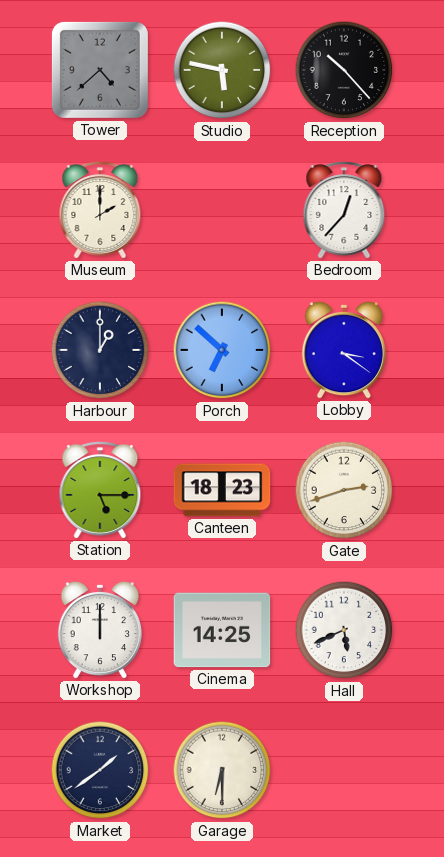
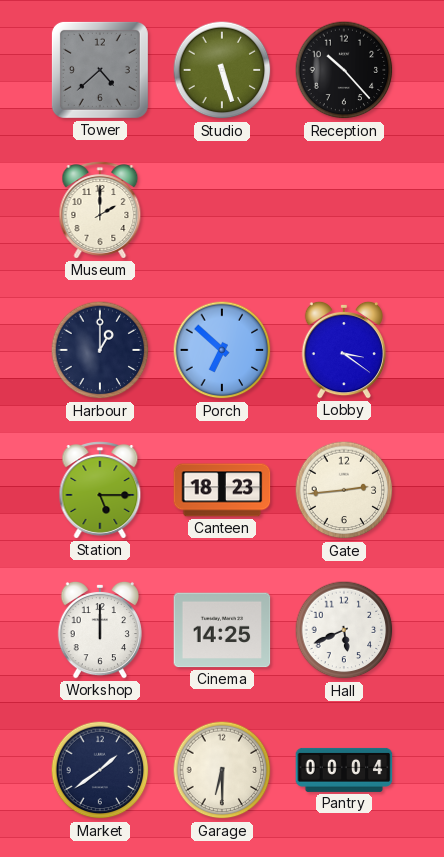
Studio: 5:47 -> 5:27 (222, 70)
Bedroom: 12:37 -> none (344, 210)
Gate: 2:42 -> 2:44 (344, 490)
Pantry: none -> 00:04 (344, 770)
